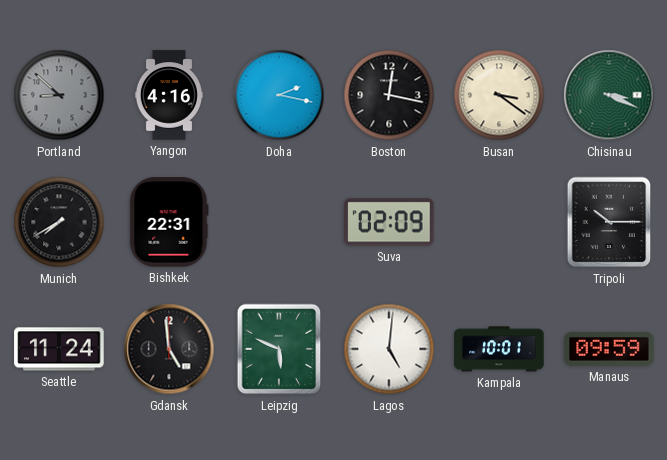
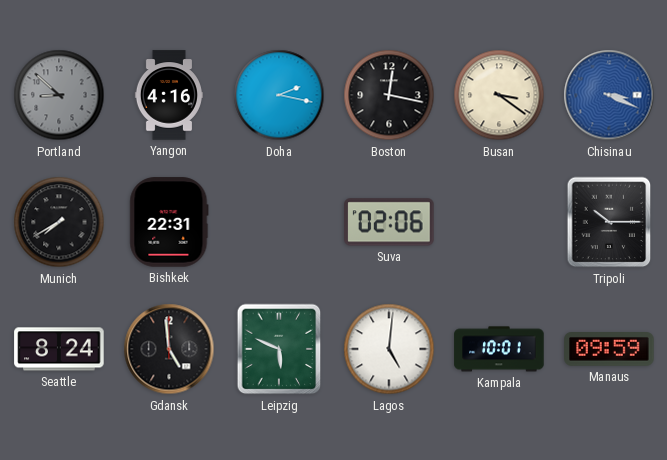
Chisinau dial: green -> blue (609, 95)
Suva: 02:09 -> 02:06 (389, 222)
Seattle: 11:24 -> 8:24 (59, 349)
